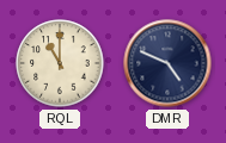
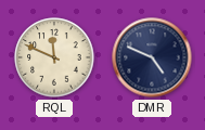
RQL: 11:00 -> 11:49 (54, 57)
